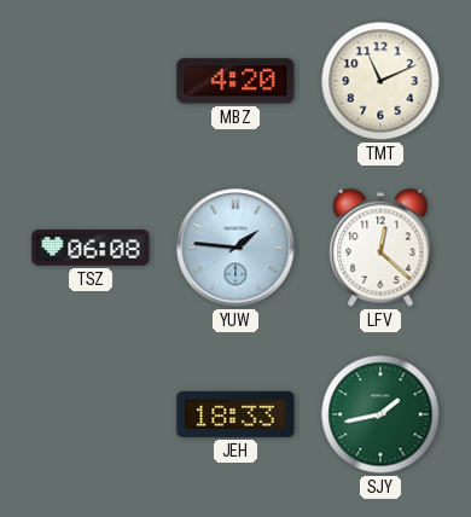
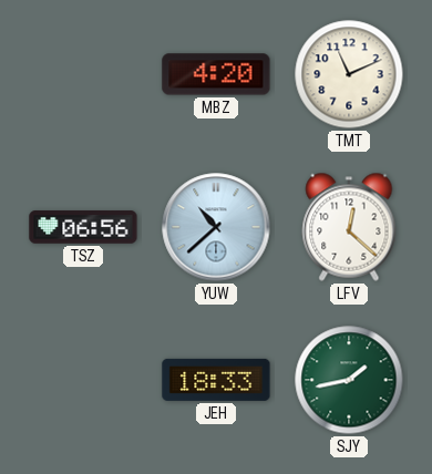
TSZ: 06:08 -> 06:56 (83, 227)
YUW: 1:46 -> 10:38 (216, 227)
